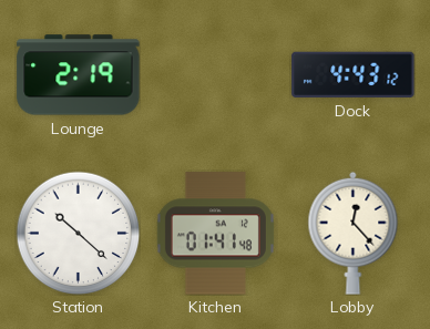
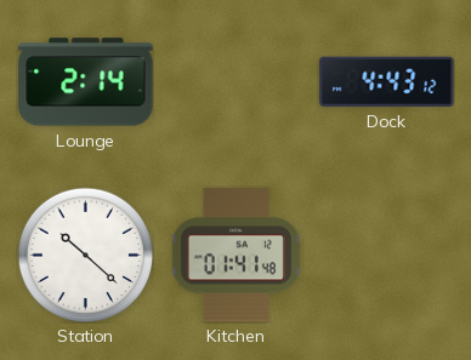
Lounge: 2:19 -> 2:14 (86, 82)
Lobby: 12:23 -> none (354, 233)
